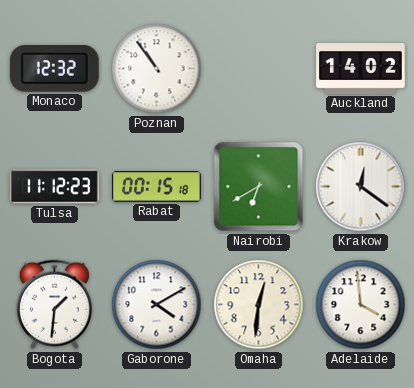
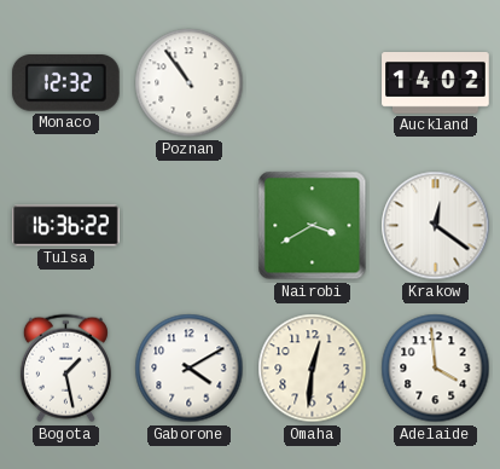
Tulsa: 11:12 -> 16:36 (66, 226)
Rabat: 00:15 -> none (157, 187)
Nairobi: 6:40 -> 3:40 (313, 226)
Bogota: 1:31 -> 1:28 (65, 369)
